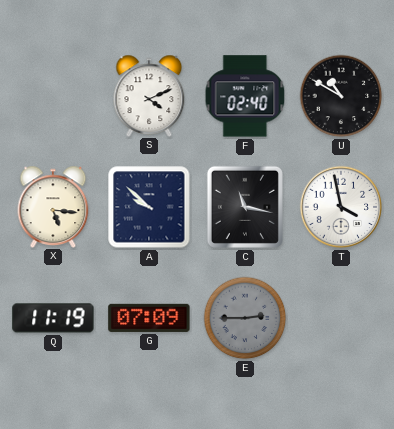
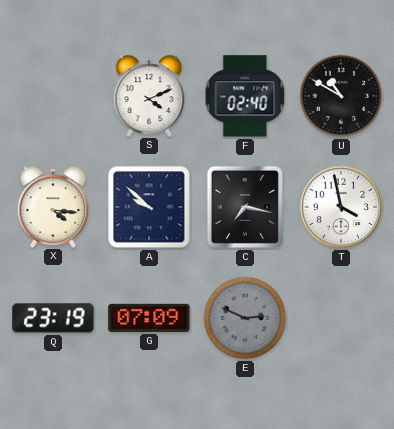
X: 5:16 -> 4:16 (53, 206)
C: 11:17 -> 7:17 (245, 207)
Q: 11:19 -> 23:19 (53, 318)
E: 2:45 -> 2:49 (245, 318)
